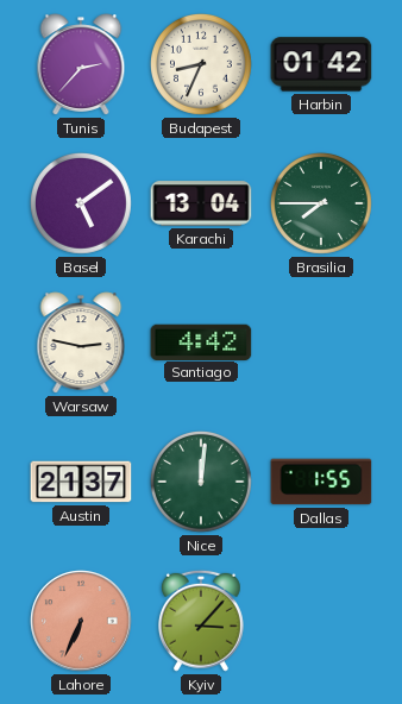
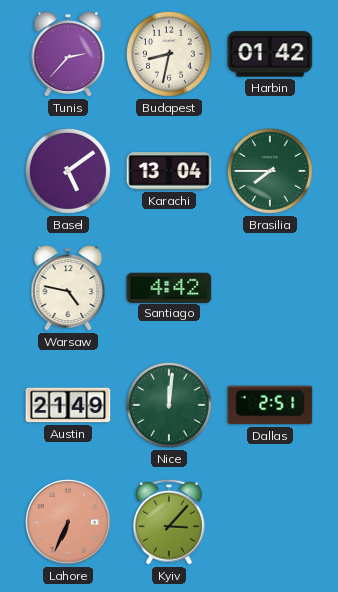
Budapest: 8:34 -> 8:32 (169, 54)
Warsaw: 2:47 -> 4:47 (68, 288)
Austin: 21:37 -> 21:49 (68, 405)
Dallas: 1:55 -> 2:51 (270, 405)
